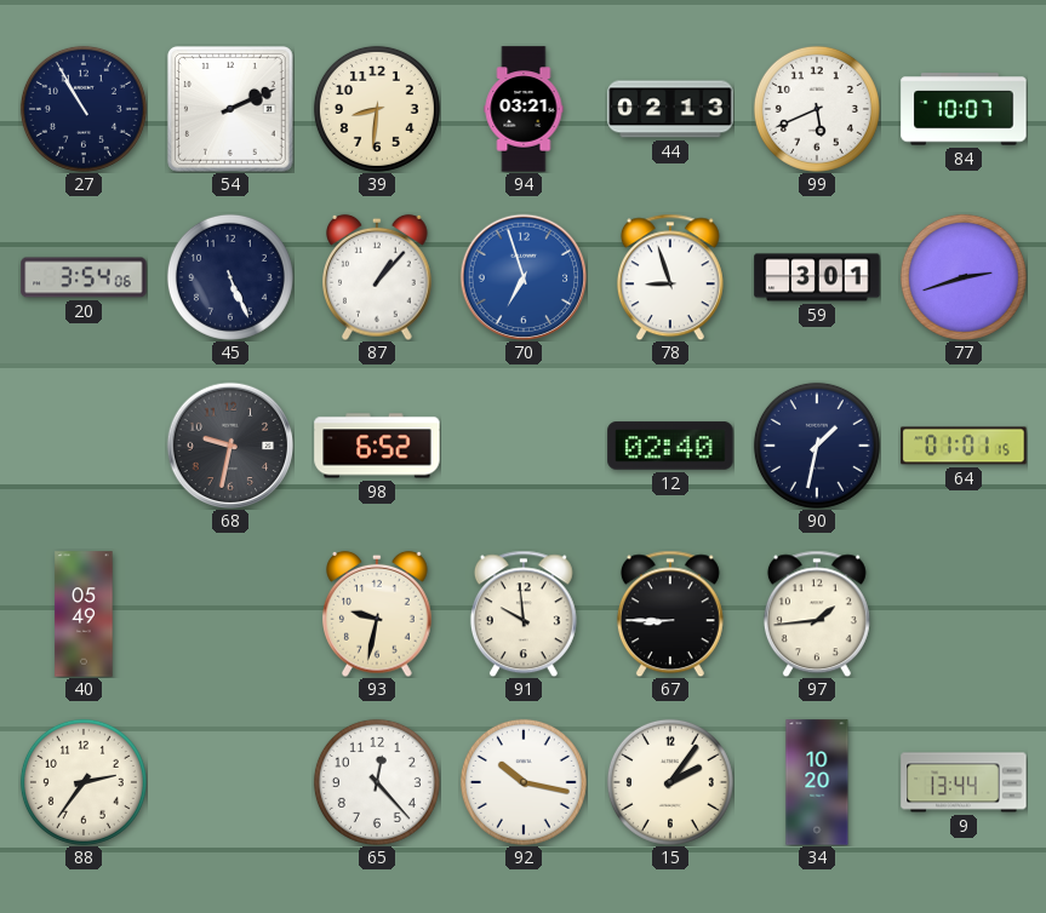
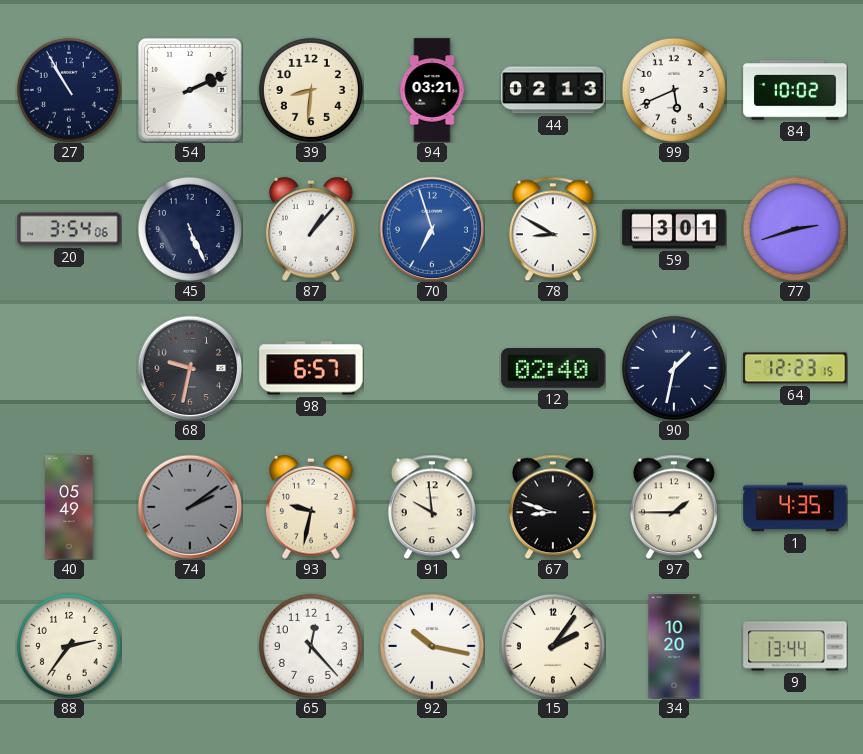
84: 10:07 -> 10:02 (795, 90)
78: 8:57 -> 8:50 (553, 229)
98: 6:52 -> 6:57 (311, 368)
64: 01:01 -> 12:23 (795, 368)
74: none -> 2:09 (190, 507)
67: 8:45 -> 8:48 (553, 507)
97: 1:44 -> 1:45 (674, 507)
1: none -> 4:35 (795, 507)
